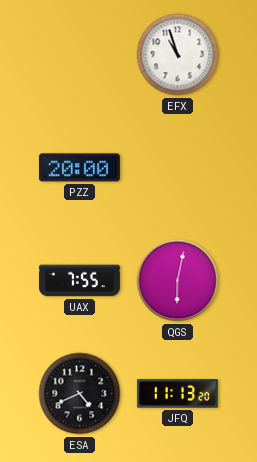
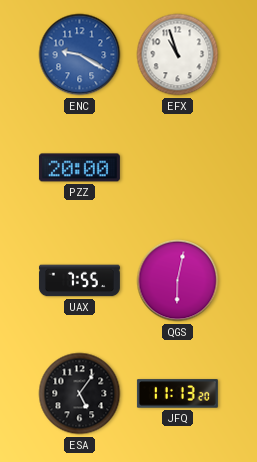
ENC: none -> 9:20 (80, 55)
ESA: 4:41 -> 5:06 (80, 394)
